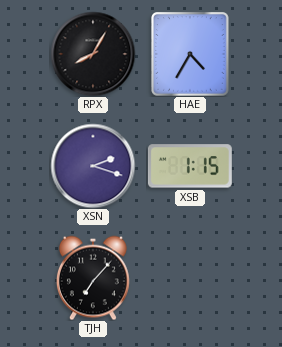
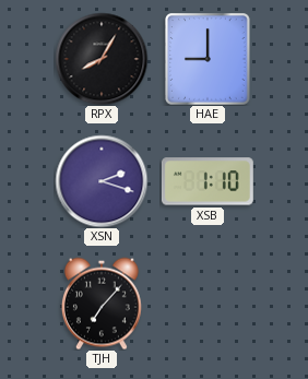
HAE: 4:35 -> 9:00 (209, 59)
XSB: 1:15 -> 1:10 (208, 181)
